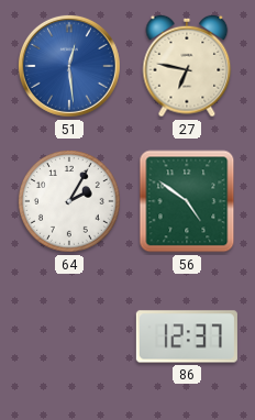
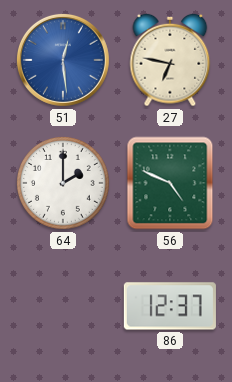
64: 2:05 -> 2:00 (64, 184)
56: 4:51 -> 4:49 (170, 183)
